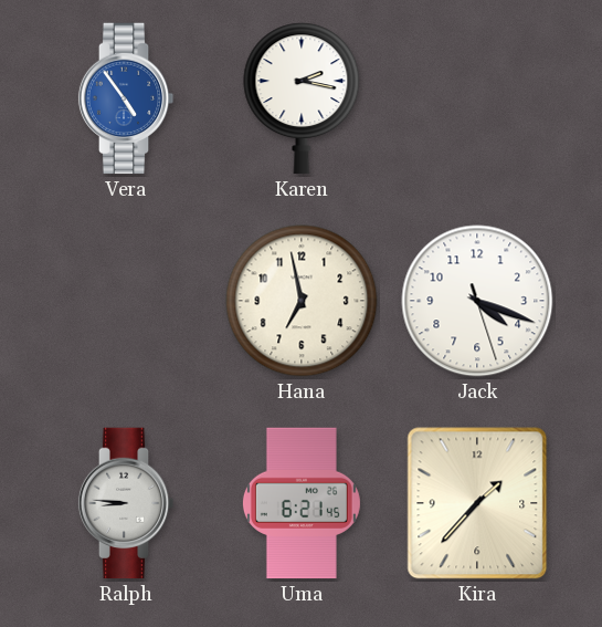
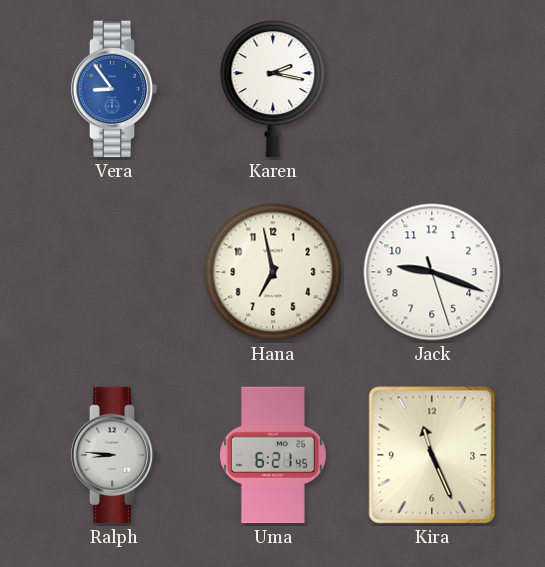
Vera: 4:54 -> 8:54 (114, 89)
Jack: 4:18 -> 9:18 (432, 272)
Kira: 1:37 -> 11:26 (432, 455)
